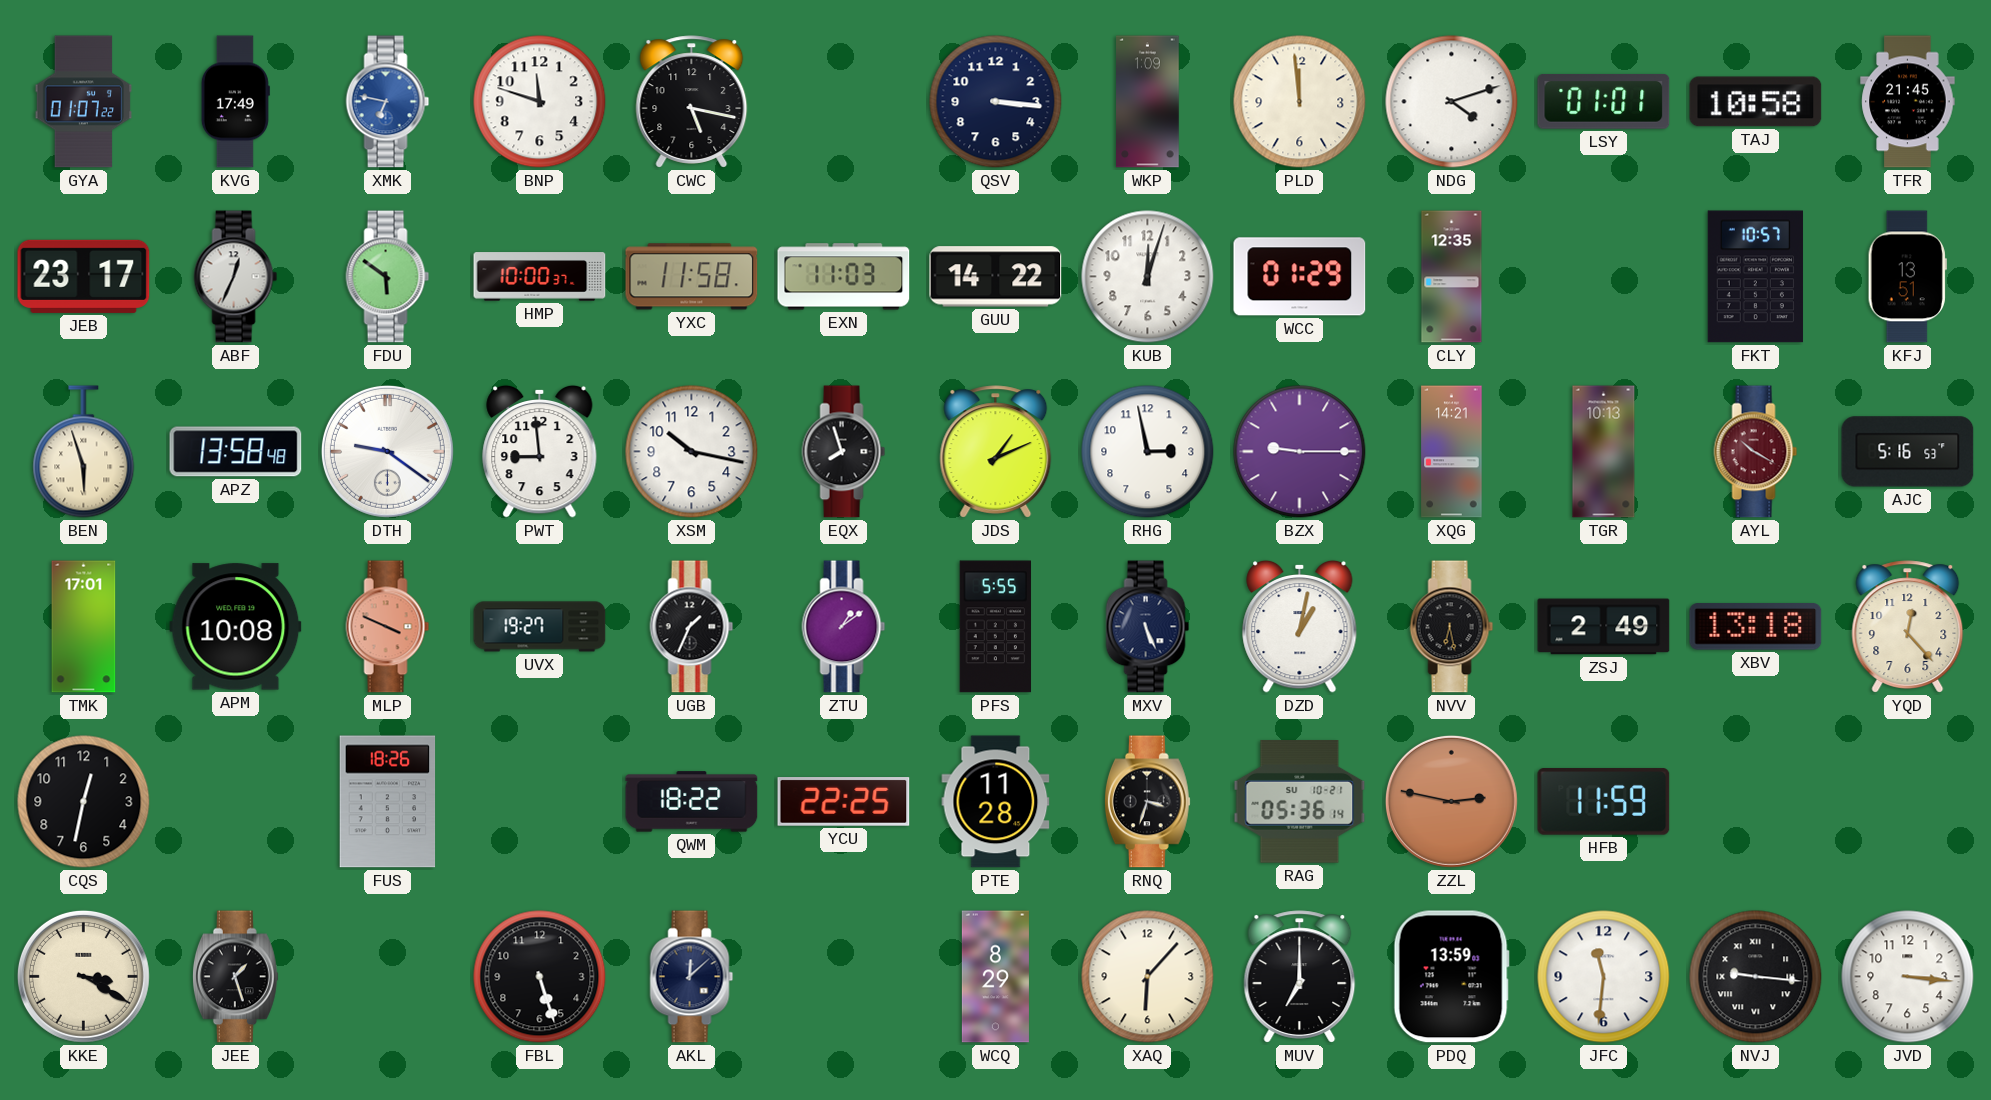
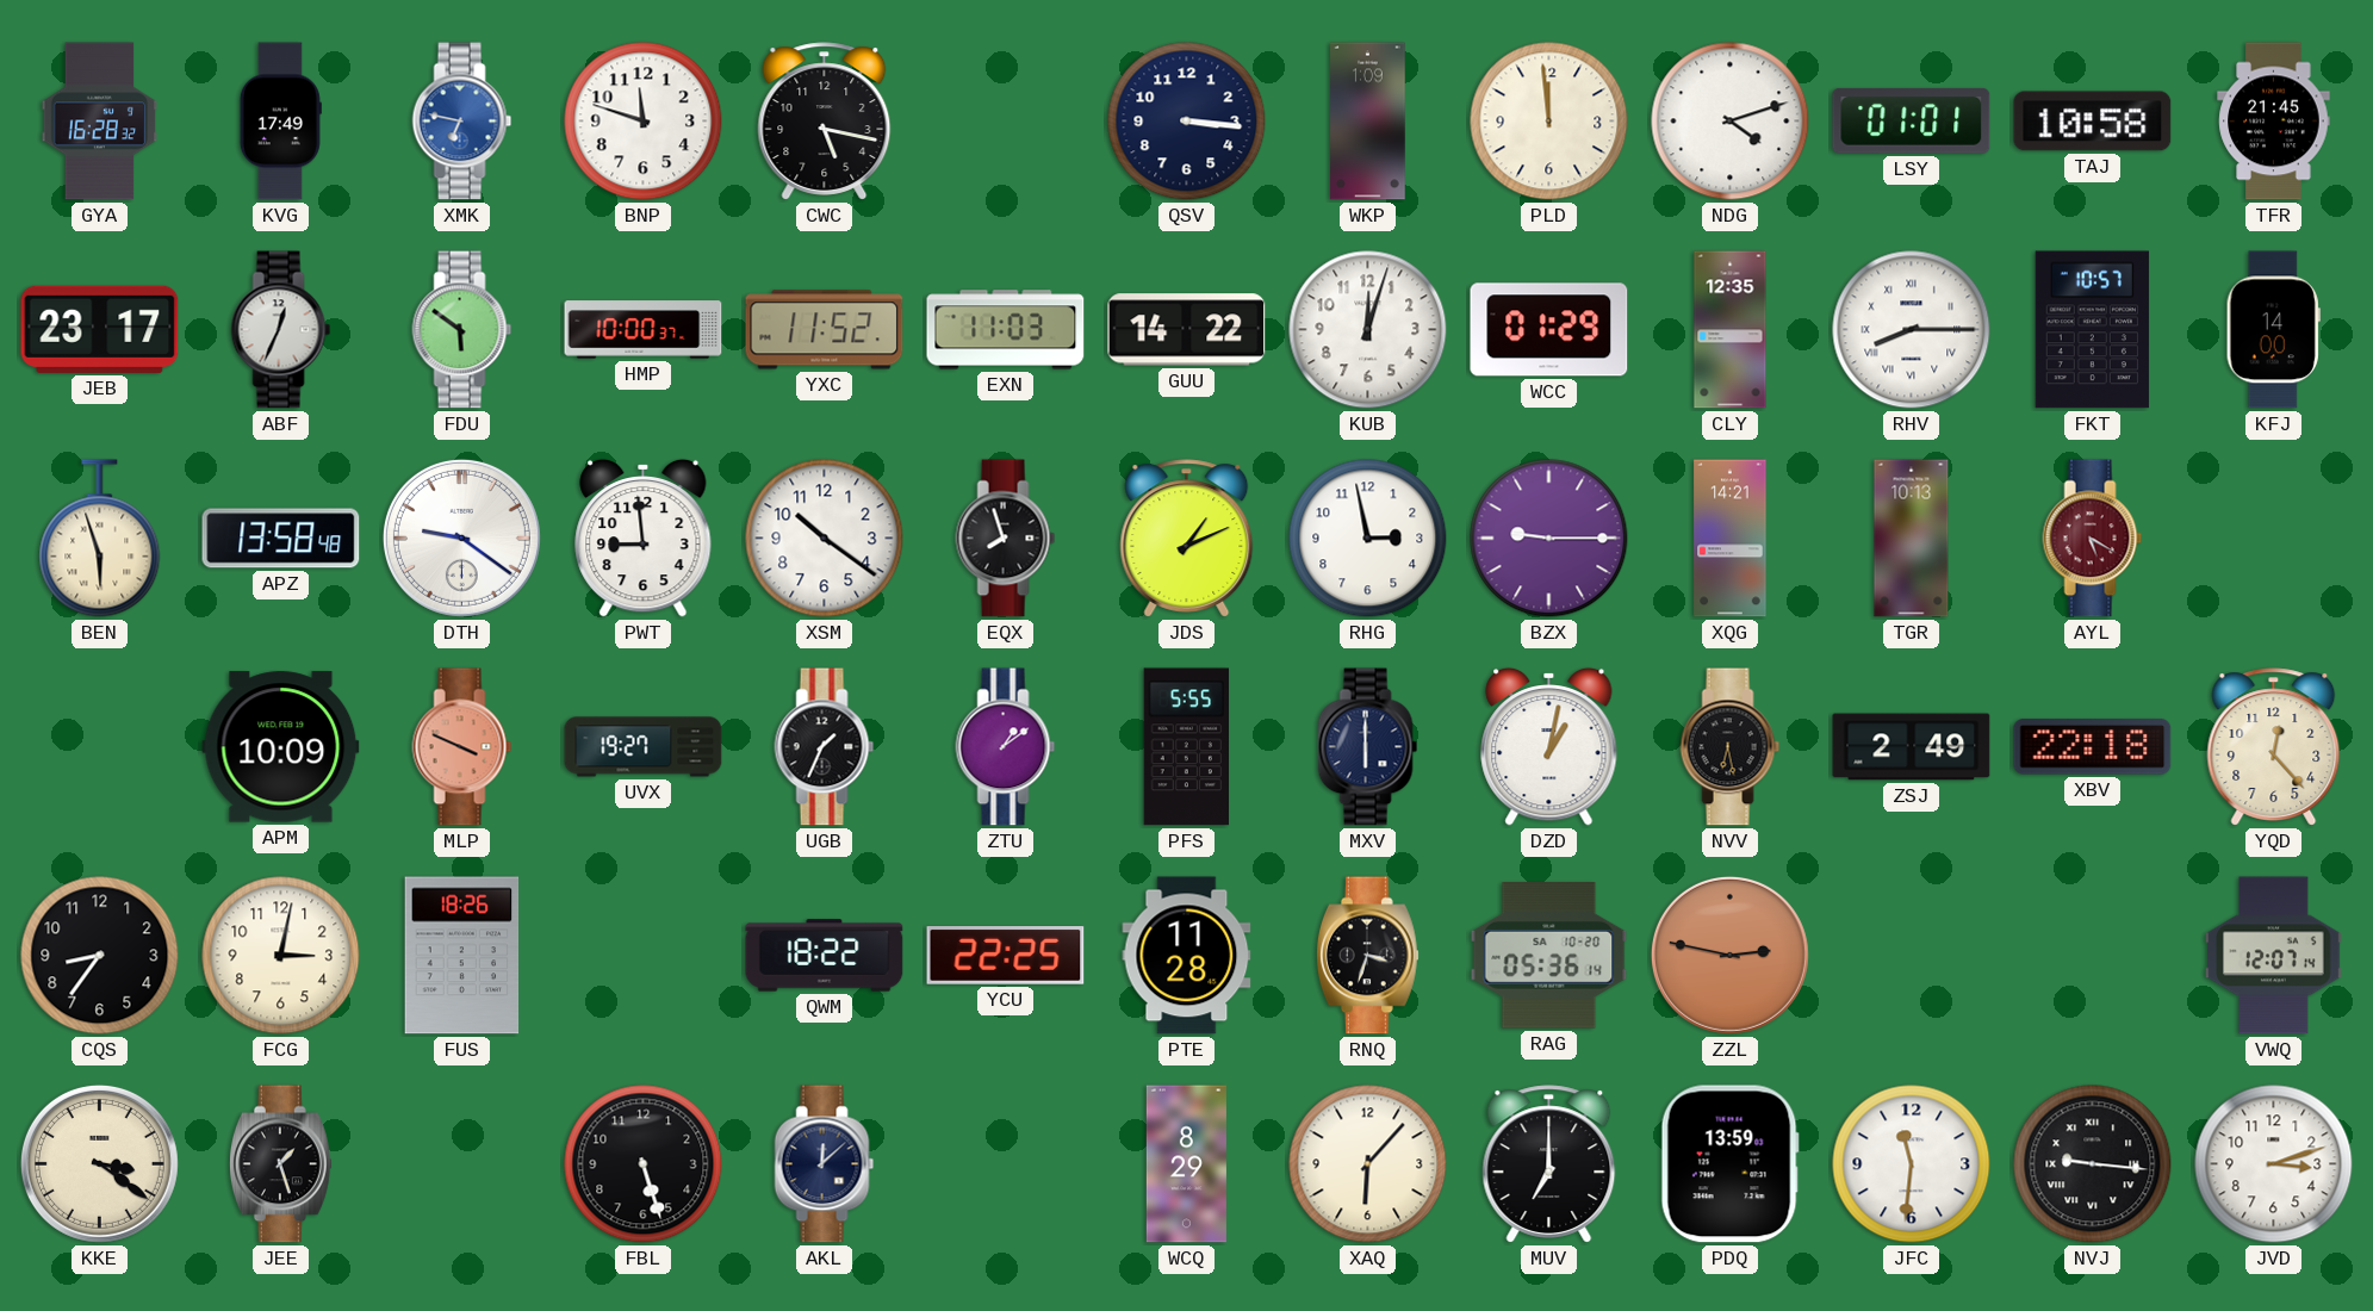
GYA: 01:07 -> 16:28 (100, 122)
YXC: 11:58 -> 11:52 (825, 330)
RHV: none -> 8:15 (1912, 330)
KFJ: 13:51 -> 14:00 (2273, 330)
XSM: 10:17 -> 10:21 (825, 539)
AYL: 10:20 -> 5:20 (2093, 539)
AJC: 5:16 -> none (1908, 452)
TMK: 17:01 -> none (84, 627)
APM: 10:08 -> 10:09 (281, 747)
MXV: 5:26 -> 6:00 (1368, 747)
XBV: 13:18 -> 22:18 (2093, 747)
CQS: 12:32 -> 8:36 (100, 956)
FCG: none -> 3:02 (281, 956)
RAG date: SU 10-21 -> SA 10-20 (1549, 956)
HFB: 11:59 -> none (1604, 802)
VWQ: none -> 12:07 (2274, 956)
KKE: 3:20 -> 3:21 (99, 1163)
JVD: 3:16 -> 3:12 (2274, 1164)
